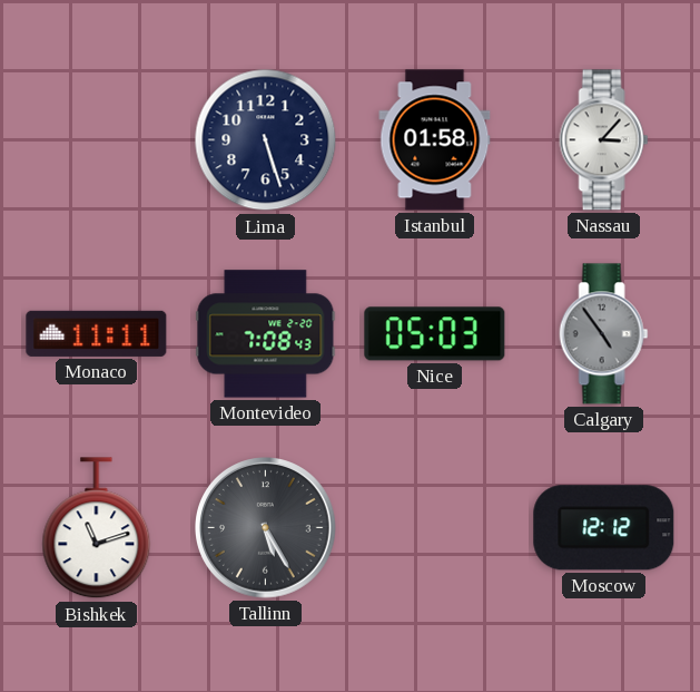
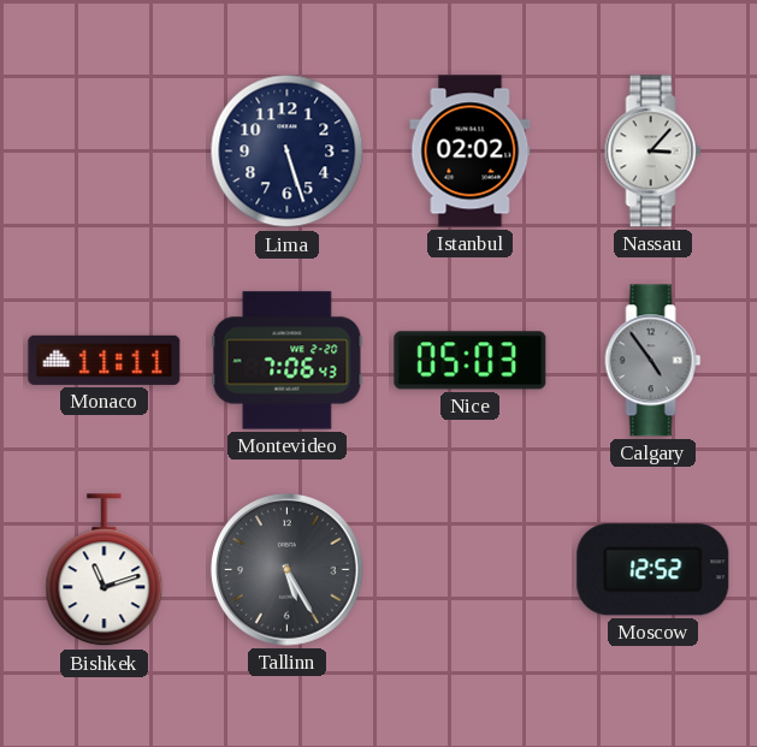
Istanbul: 01:58 -> 02:02 (471, 152)
Montevideo: 7:08 -> 7:06 (288, 361)
Moscow: 12:12 -> 12:52 (653, 570)
